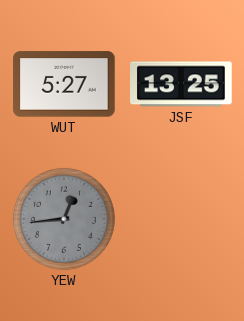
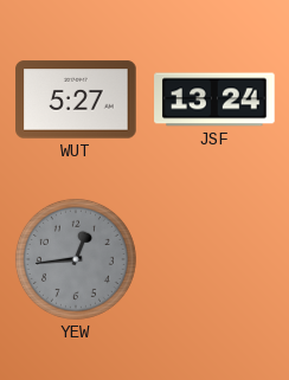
JSF: 13:25 -> 13:24 (214, 99)
